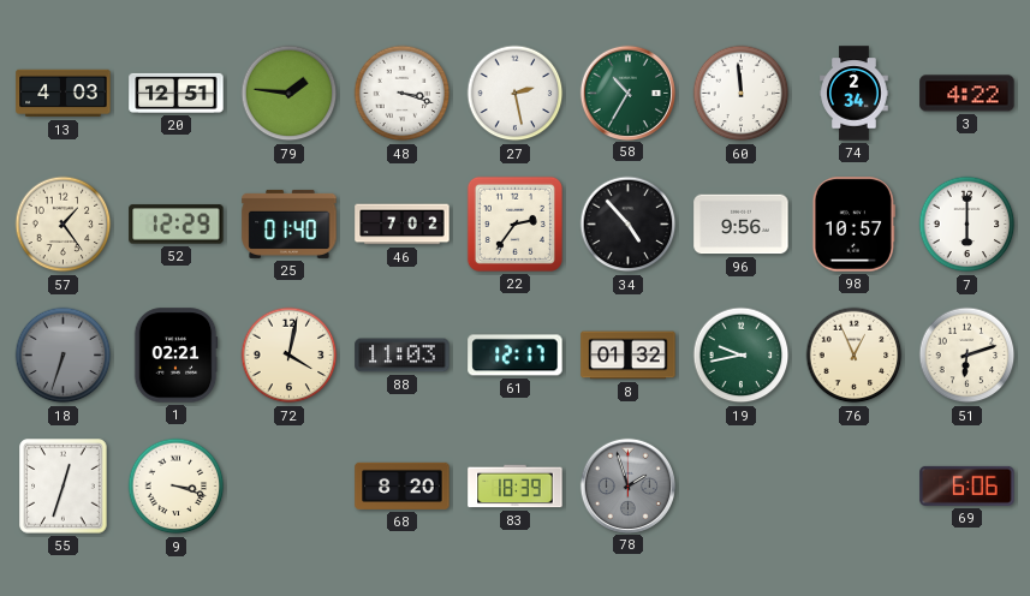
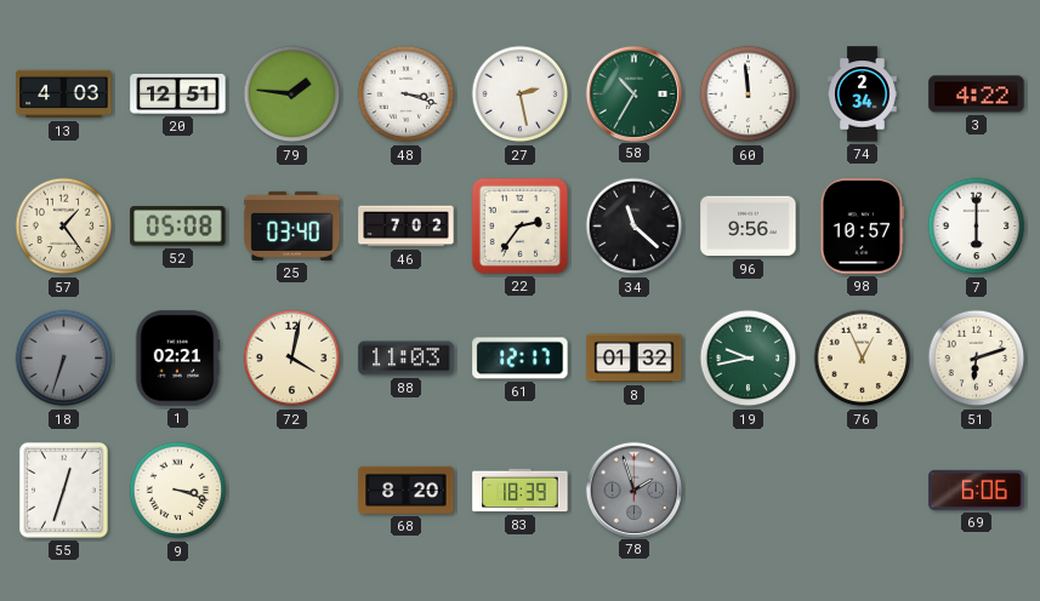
52: 12:29 -> 05:08 (178, 227)
25: 01:40 -> 03:40 (292, 225)
34: 4:53 -> 11:22 (635, 227)
